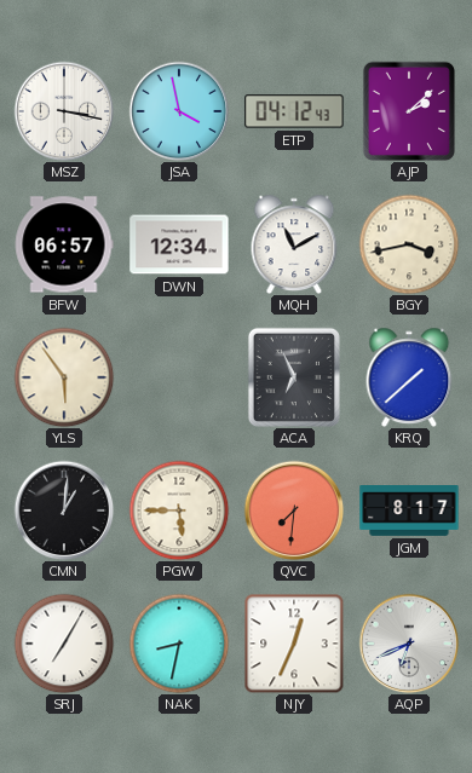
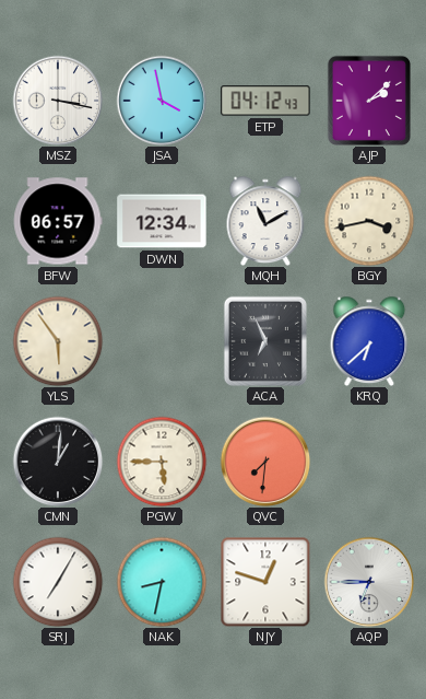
KRQ: 1:38 -> 6:38 (369, 340)
JGM: 8:17 -> none (409, 512)
NJY: 12:34 -> 12:48 (265, 582)
AQP: 6:41 -> 6:45 (369, 582)
